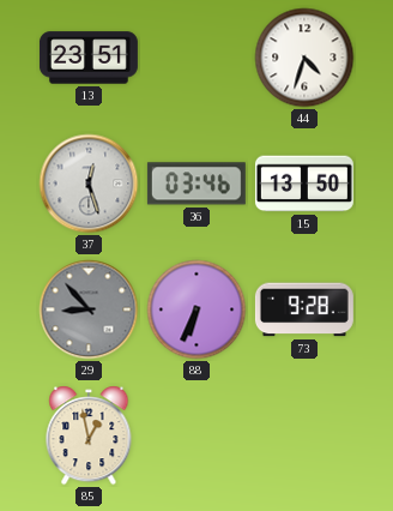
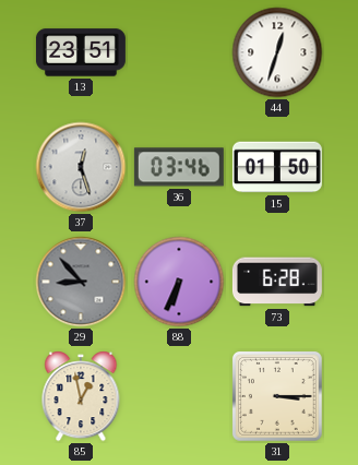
44: 4:33 -> 12:33 (277, 52)
15: 13:50 -> 01:50 (277, 167)
73: 9:28 -> 6:28 (277, 282)
31: none -> 3:15 (277, 396)
